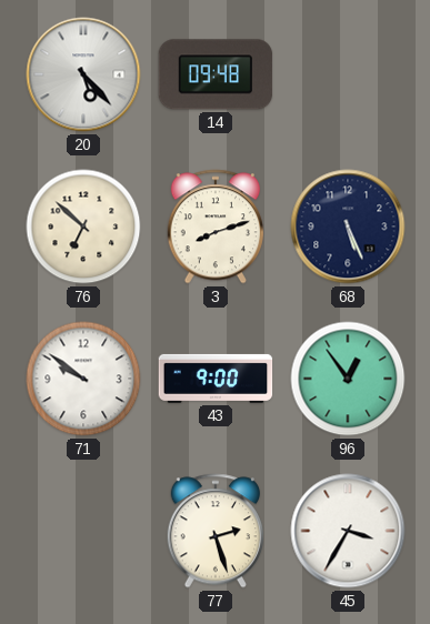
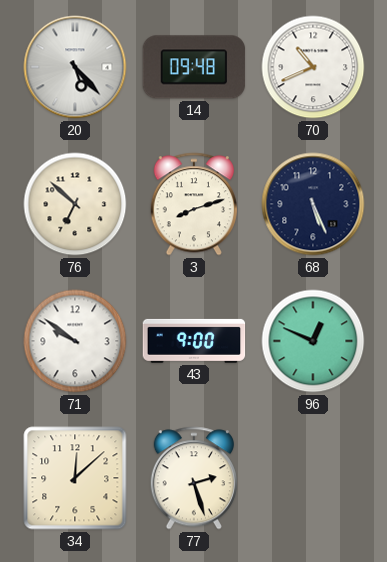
70: none -> 10:41 (313, 67)
96: 12:54 -> 12:49 (313, 341)
34: none -> 12:08 (75, 478)
45: 3:35 -> none (348, 531)
